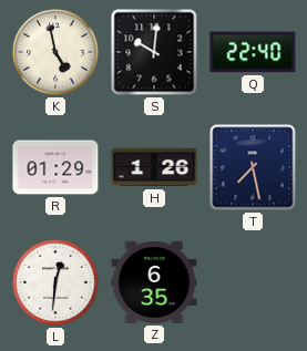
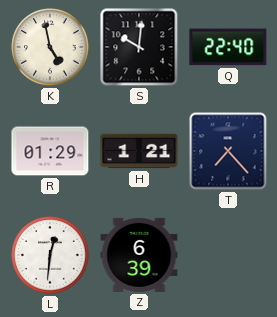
H: 1:26 -> 1:21 (139, 151)
T: 7:28 -> 7:23 (228, 151)
Z: 6:35 -> 6:39 (139, 255)
